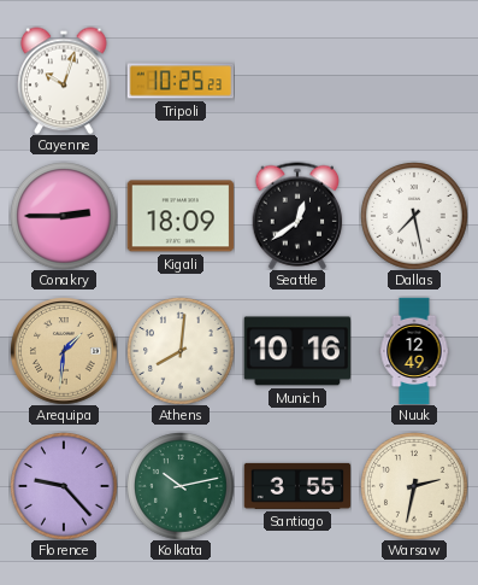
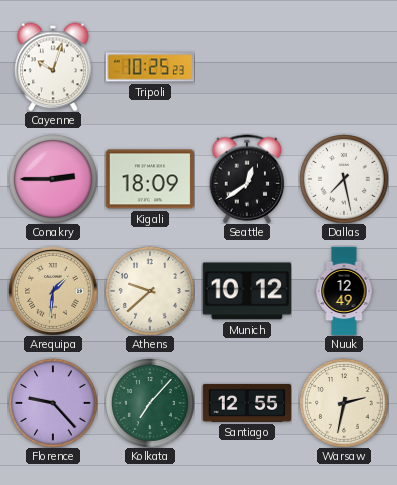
Athens: 8:01 -> 9:38 (150, 291)
Munich: 10:16 -> 10:12 (246, 291)
Kolkata: 10:13 -> 7:07 (150, 403)
Santiago: 3:55 -> 12:55 (247, 403)
